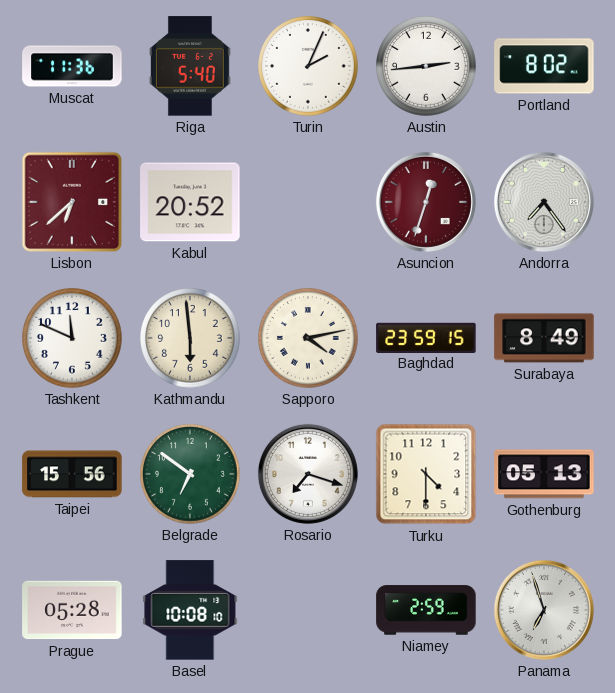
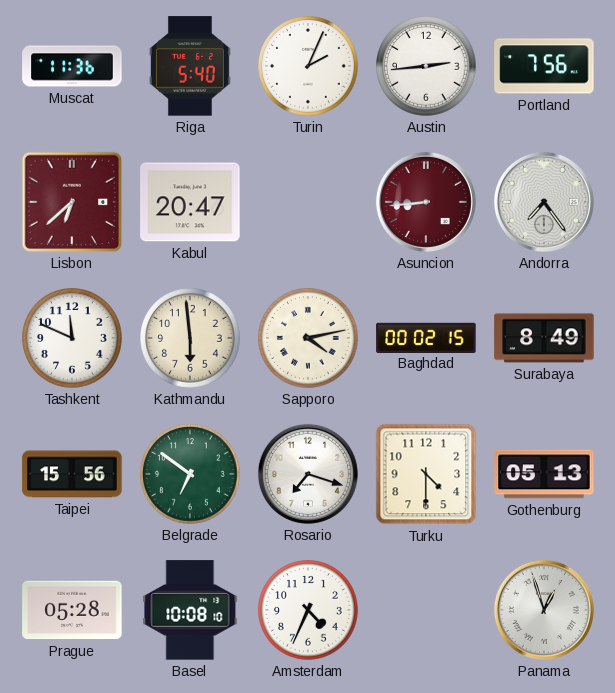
Portland: 8:02 -> 7:56 (544, 66)
Kabul: 20:52 -> 20:47 (190, 202)
Asuncion: 12:33 -> 8:44 (426, 202)
Baghdad: 23:59 -> 00:02 (426, 337)
Amsterdam: none -> 4:34 (309, 611)
Niamey: 2:59 -> none (426, 610)
Panama: 6:57 -> 12:57 (544, 610)
